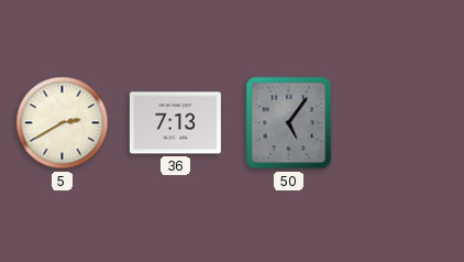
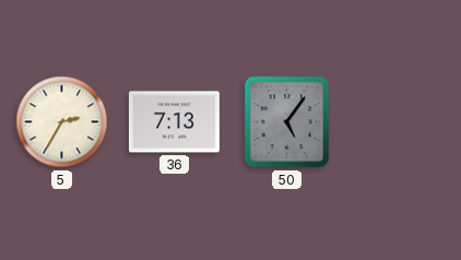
5: 2:40 -> 2:35 (62, 122)
